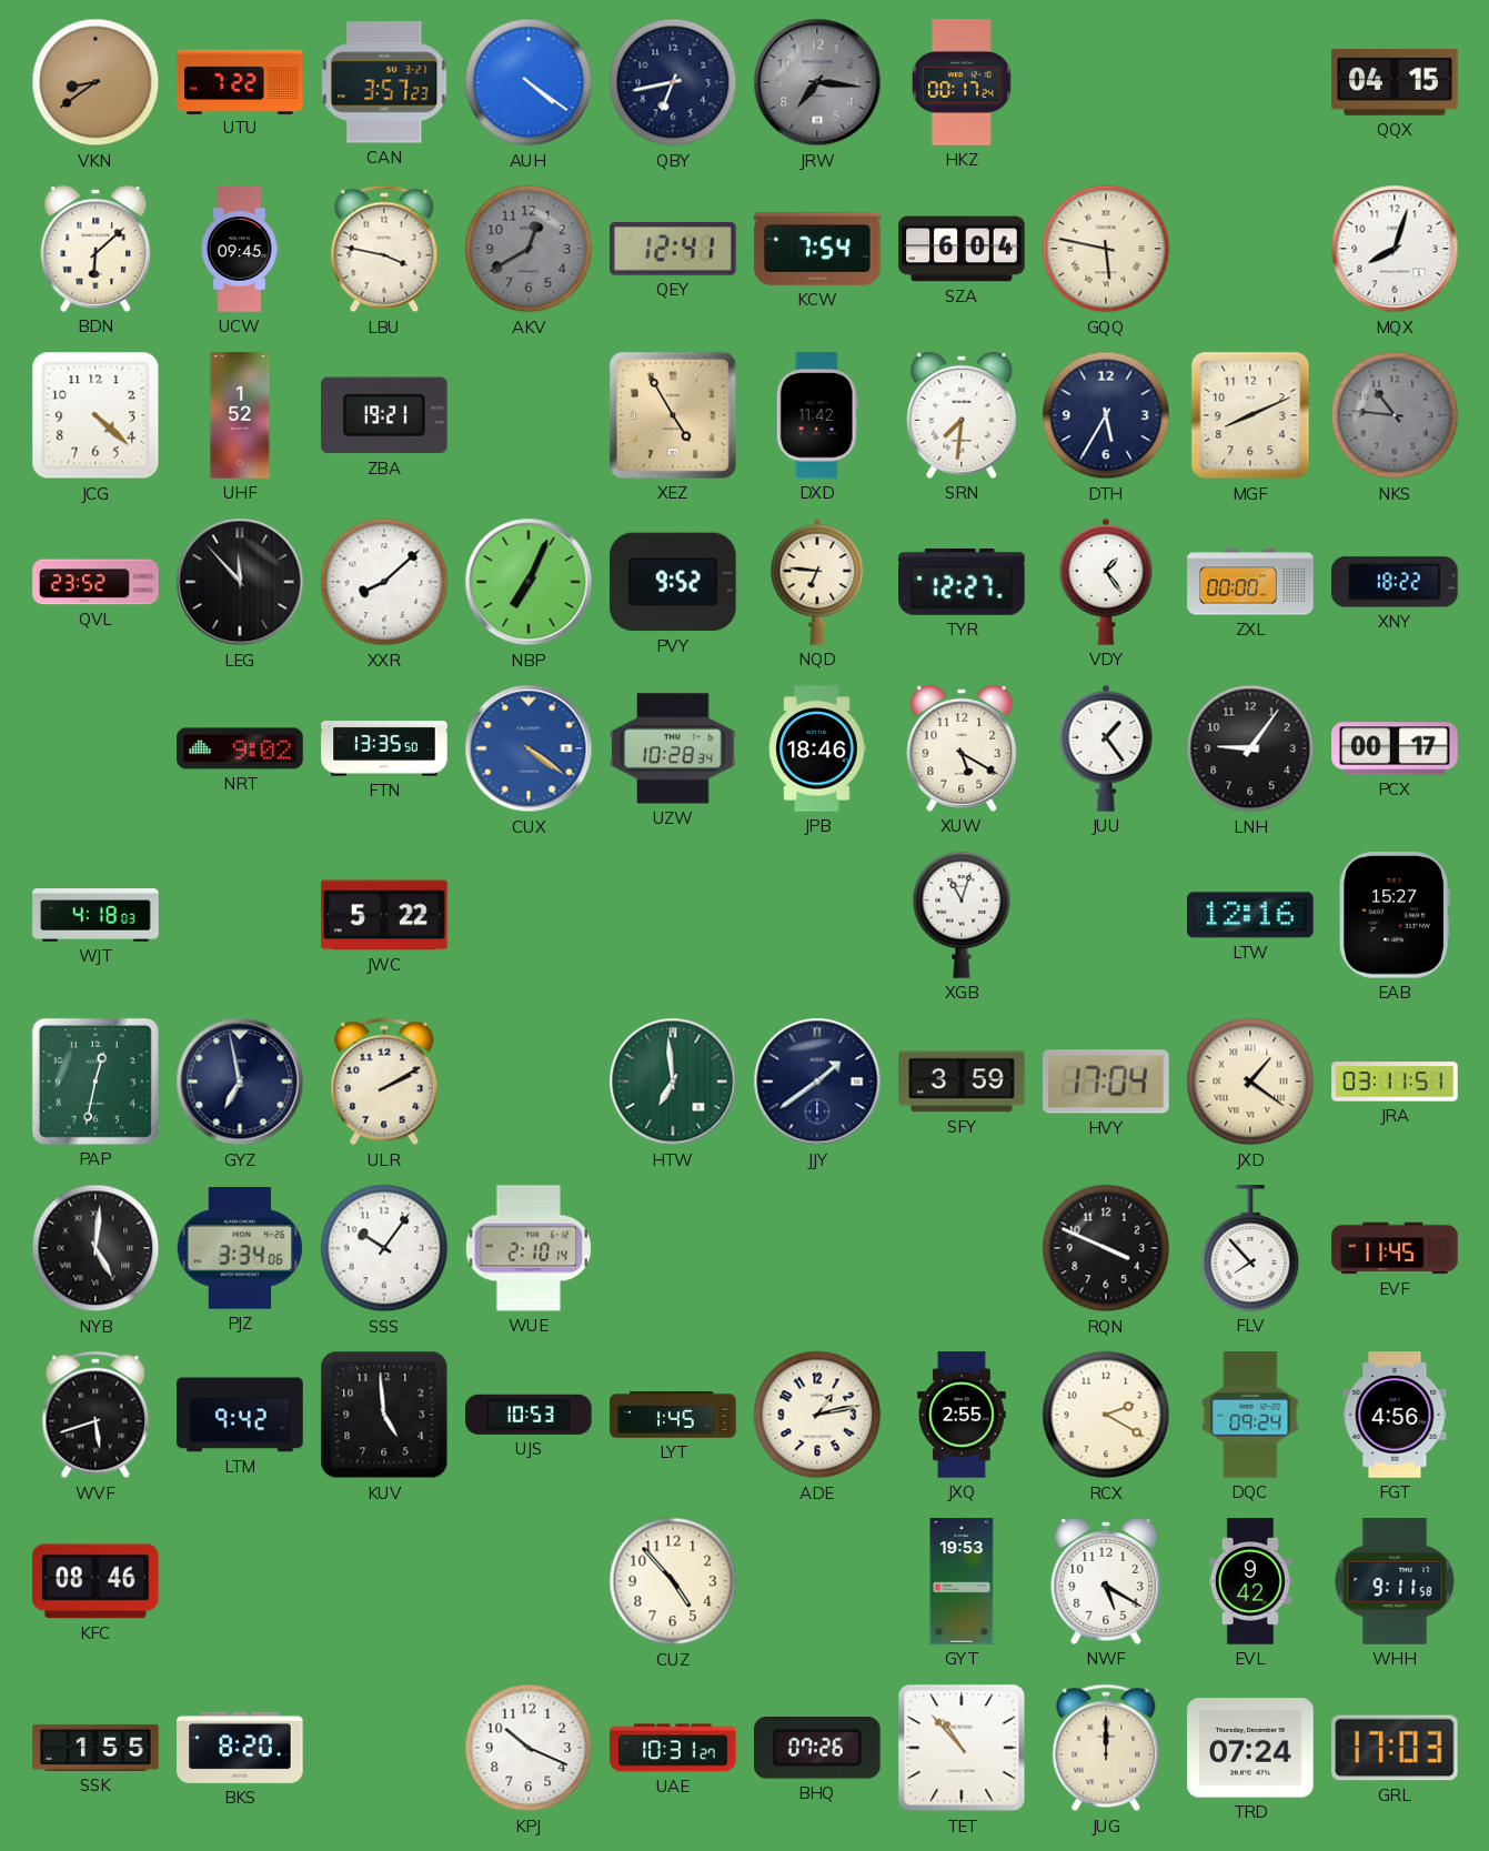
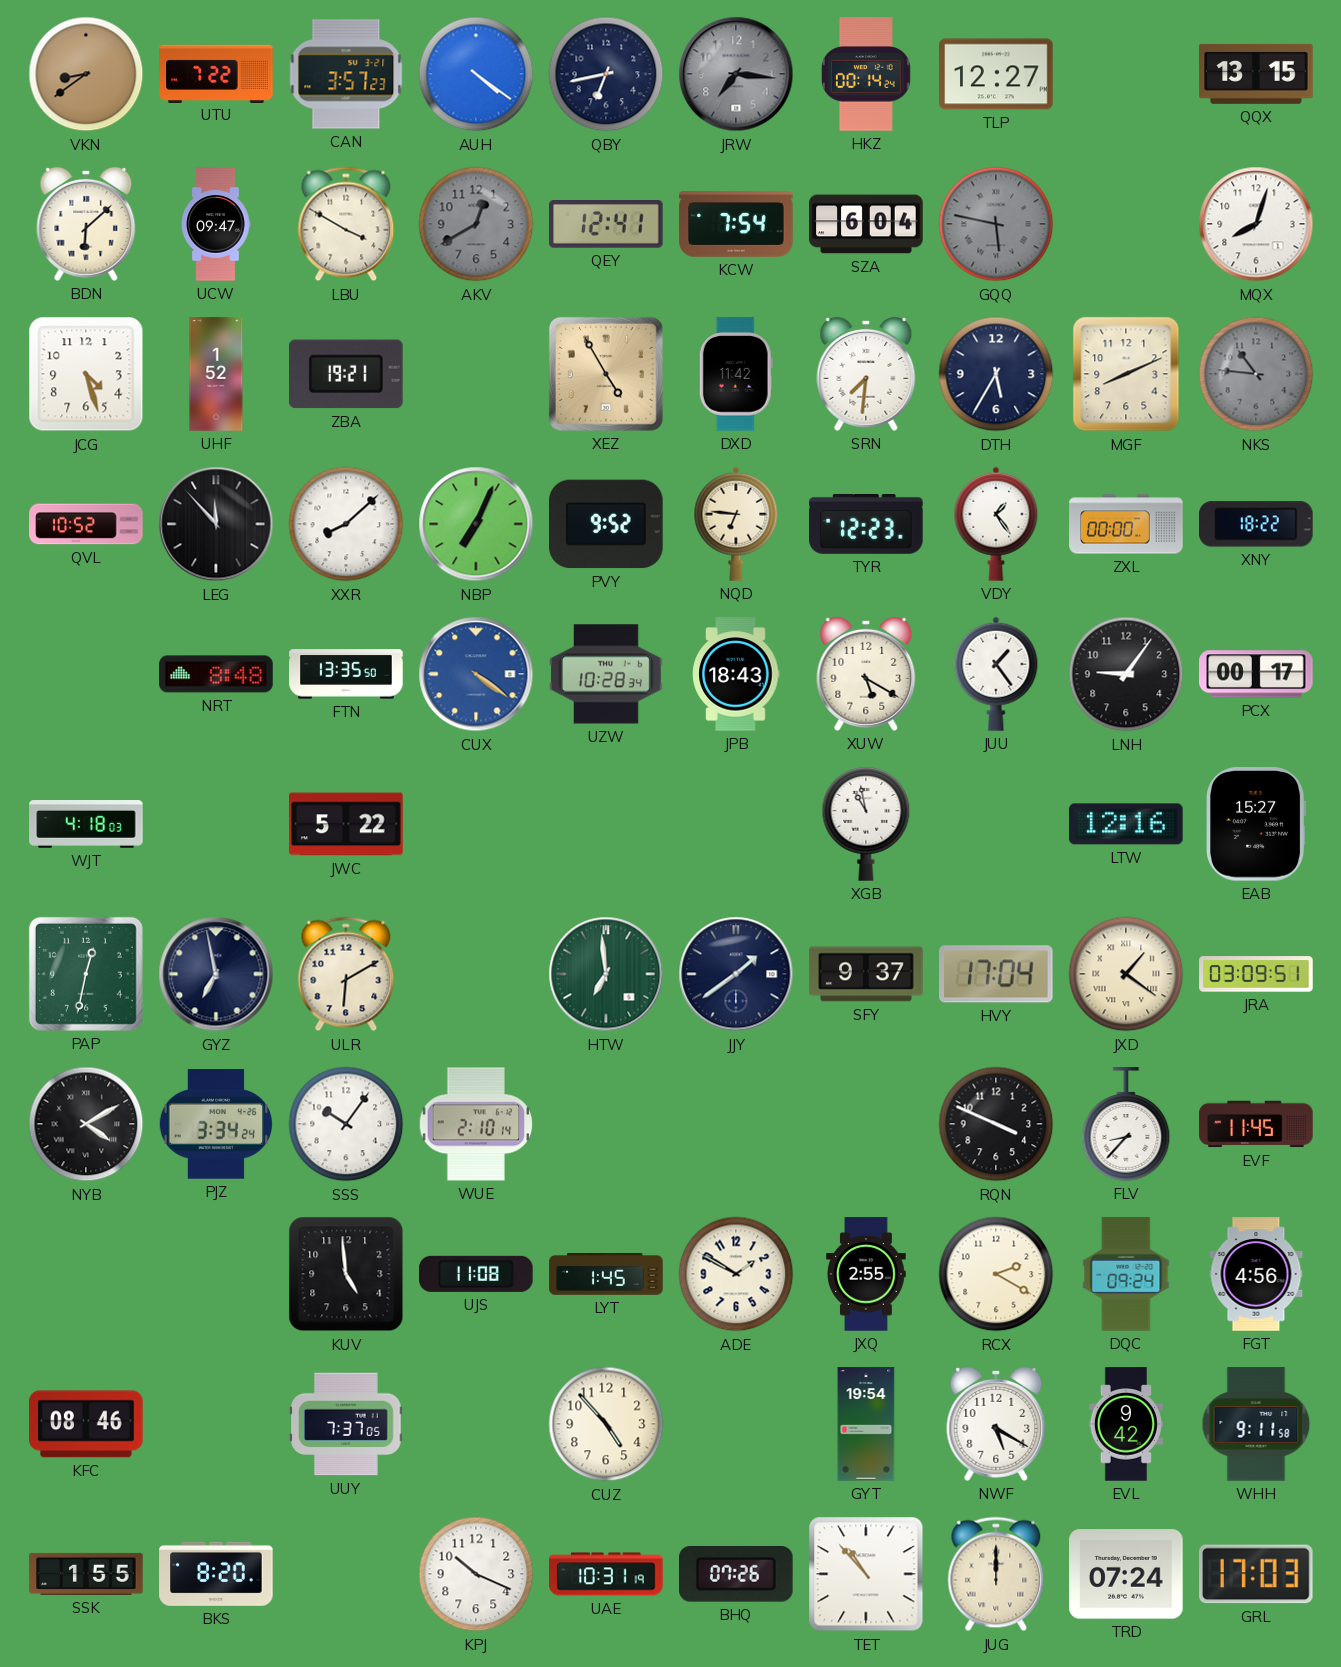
HKZ: 00:17 -> 00:14 (867, 74)
TLP: none -> 12:27 (996, 74)
QQX: 04:15 -> 13:15 (1256, 74)
UCW: 09:45 -> 09:47 (216, 224)
LBU: 3:47 -> 3:50 (346, 224)
GQQ dial: cream -> grey (996, 224)
JCG: 4:22 -> 4:27 (86, 374)
QVL: 23:52 -> 10:52 (86, 524)
TYR: 12:27 -> 12:23 (866, 524)
NRT: 9:02 -> 8:48 (216, 674)
JPB: 18:46 -> 18:43 (736, 674)
XGB: 11:03 -> 10:58 (866, 825)
ULR: 2:10 -> 6:10 (346, 974)
SFY: 3:59 -> 9:37 (866, 974)
JRA: 03:11 -> 03:09 (1256, 974)
NYB: 5:01 -> 4:10 (86, 1124)
PJZ: 3:34:06 -> 3:34:24 (215, 1124)
FLV: 7:53 -> 8:37 (1126, 1124)
WVF: 5:42 -> none (95, 1415)
LTM: 9:42 -> none (240, 1415)
UJS: 10:53 -> 11:08 (476, 1274)
ADE: 1:13 -> 1:50 (736, 1274)
UUY: none -> 7:37 (346, 1424)
GYT: 19:53 -> 19:54 (866, 1424)
UAE: 10:31:27 -> 10:31:19 (606, 1574)
